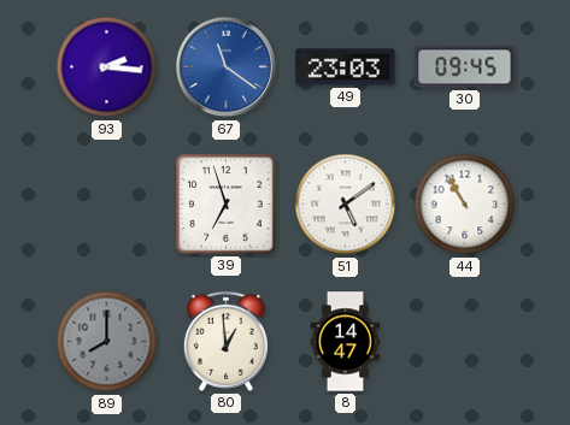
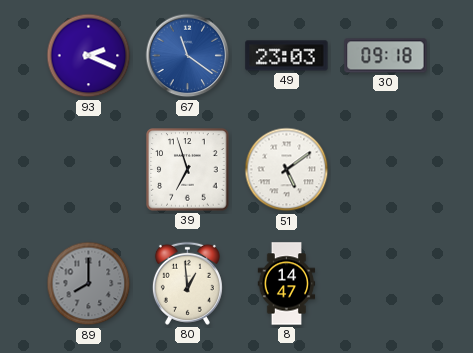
93: 2:16 -> 2:19 (89, 56)
30: 09:45 -> 09:18 (386, 56)
44: 10:55 -> none (465, 205)
